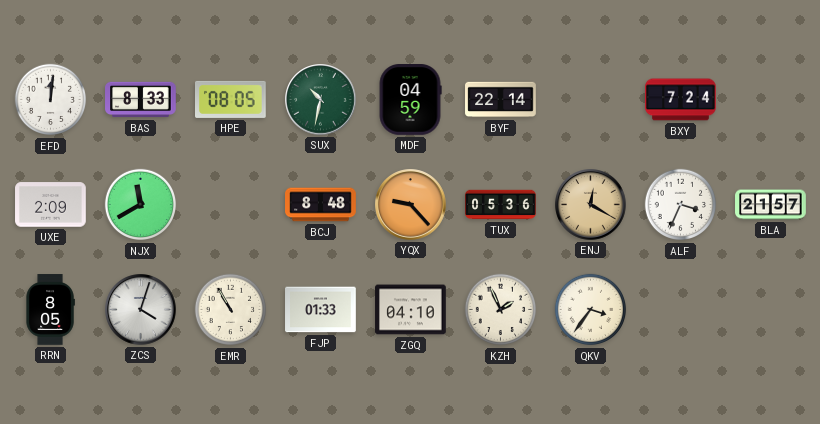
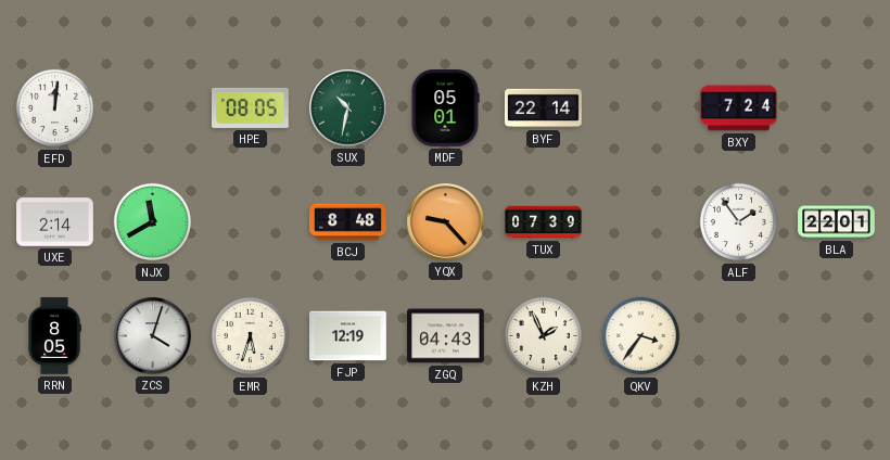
BAS: 8:33 -> none (141, 100)
MDF: 04:59 -> 05:01 (445, 108)
UXE: 2:09 -> 2:14 (55, 222)
TUX: 05:36 -> 07:39 (544, 222)
ENJ: 12:20 -> none (591, 205)
ALF: 3:34 -> 1:54 (739, 222)
BLA: 21:57 -> 22:01 (837, 222)
EMR: 10:55 -> 5:33 (251, 336)
FJP: 01:33 -> 12:19 (348, 336)
ZGQ: 04:10 -> 04:43 (446, 336)
